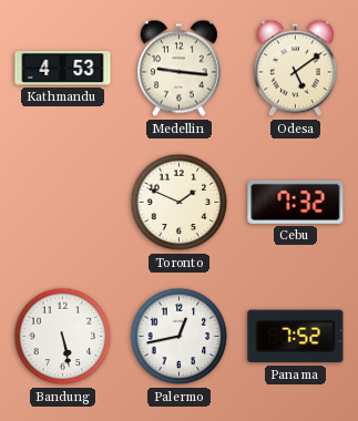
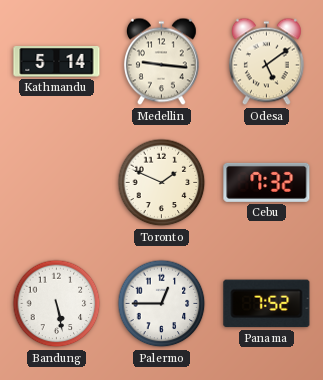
Kathmandu: 4:53 -> 5:14 (57, 62)
Palermo: 12:43 -> 12:45 (162, 304)
